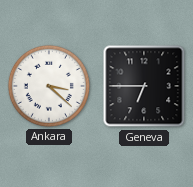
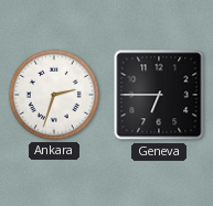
Ankara: 3:22 -> 2:33 (54, 95)
